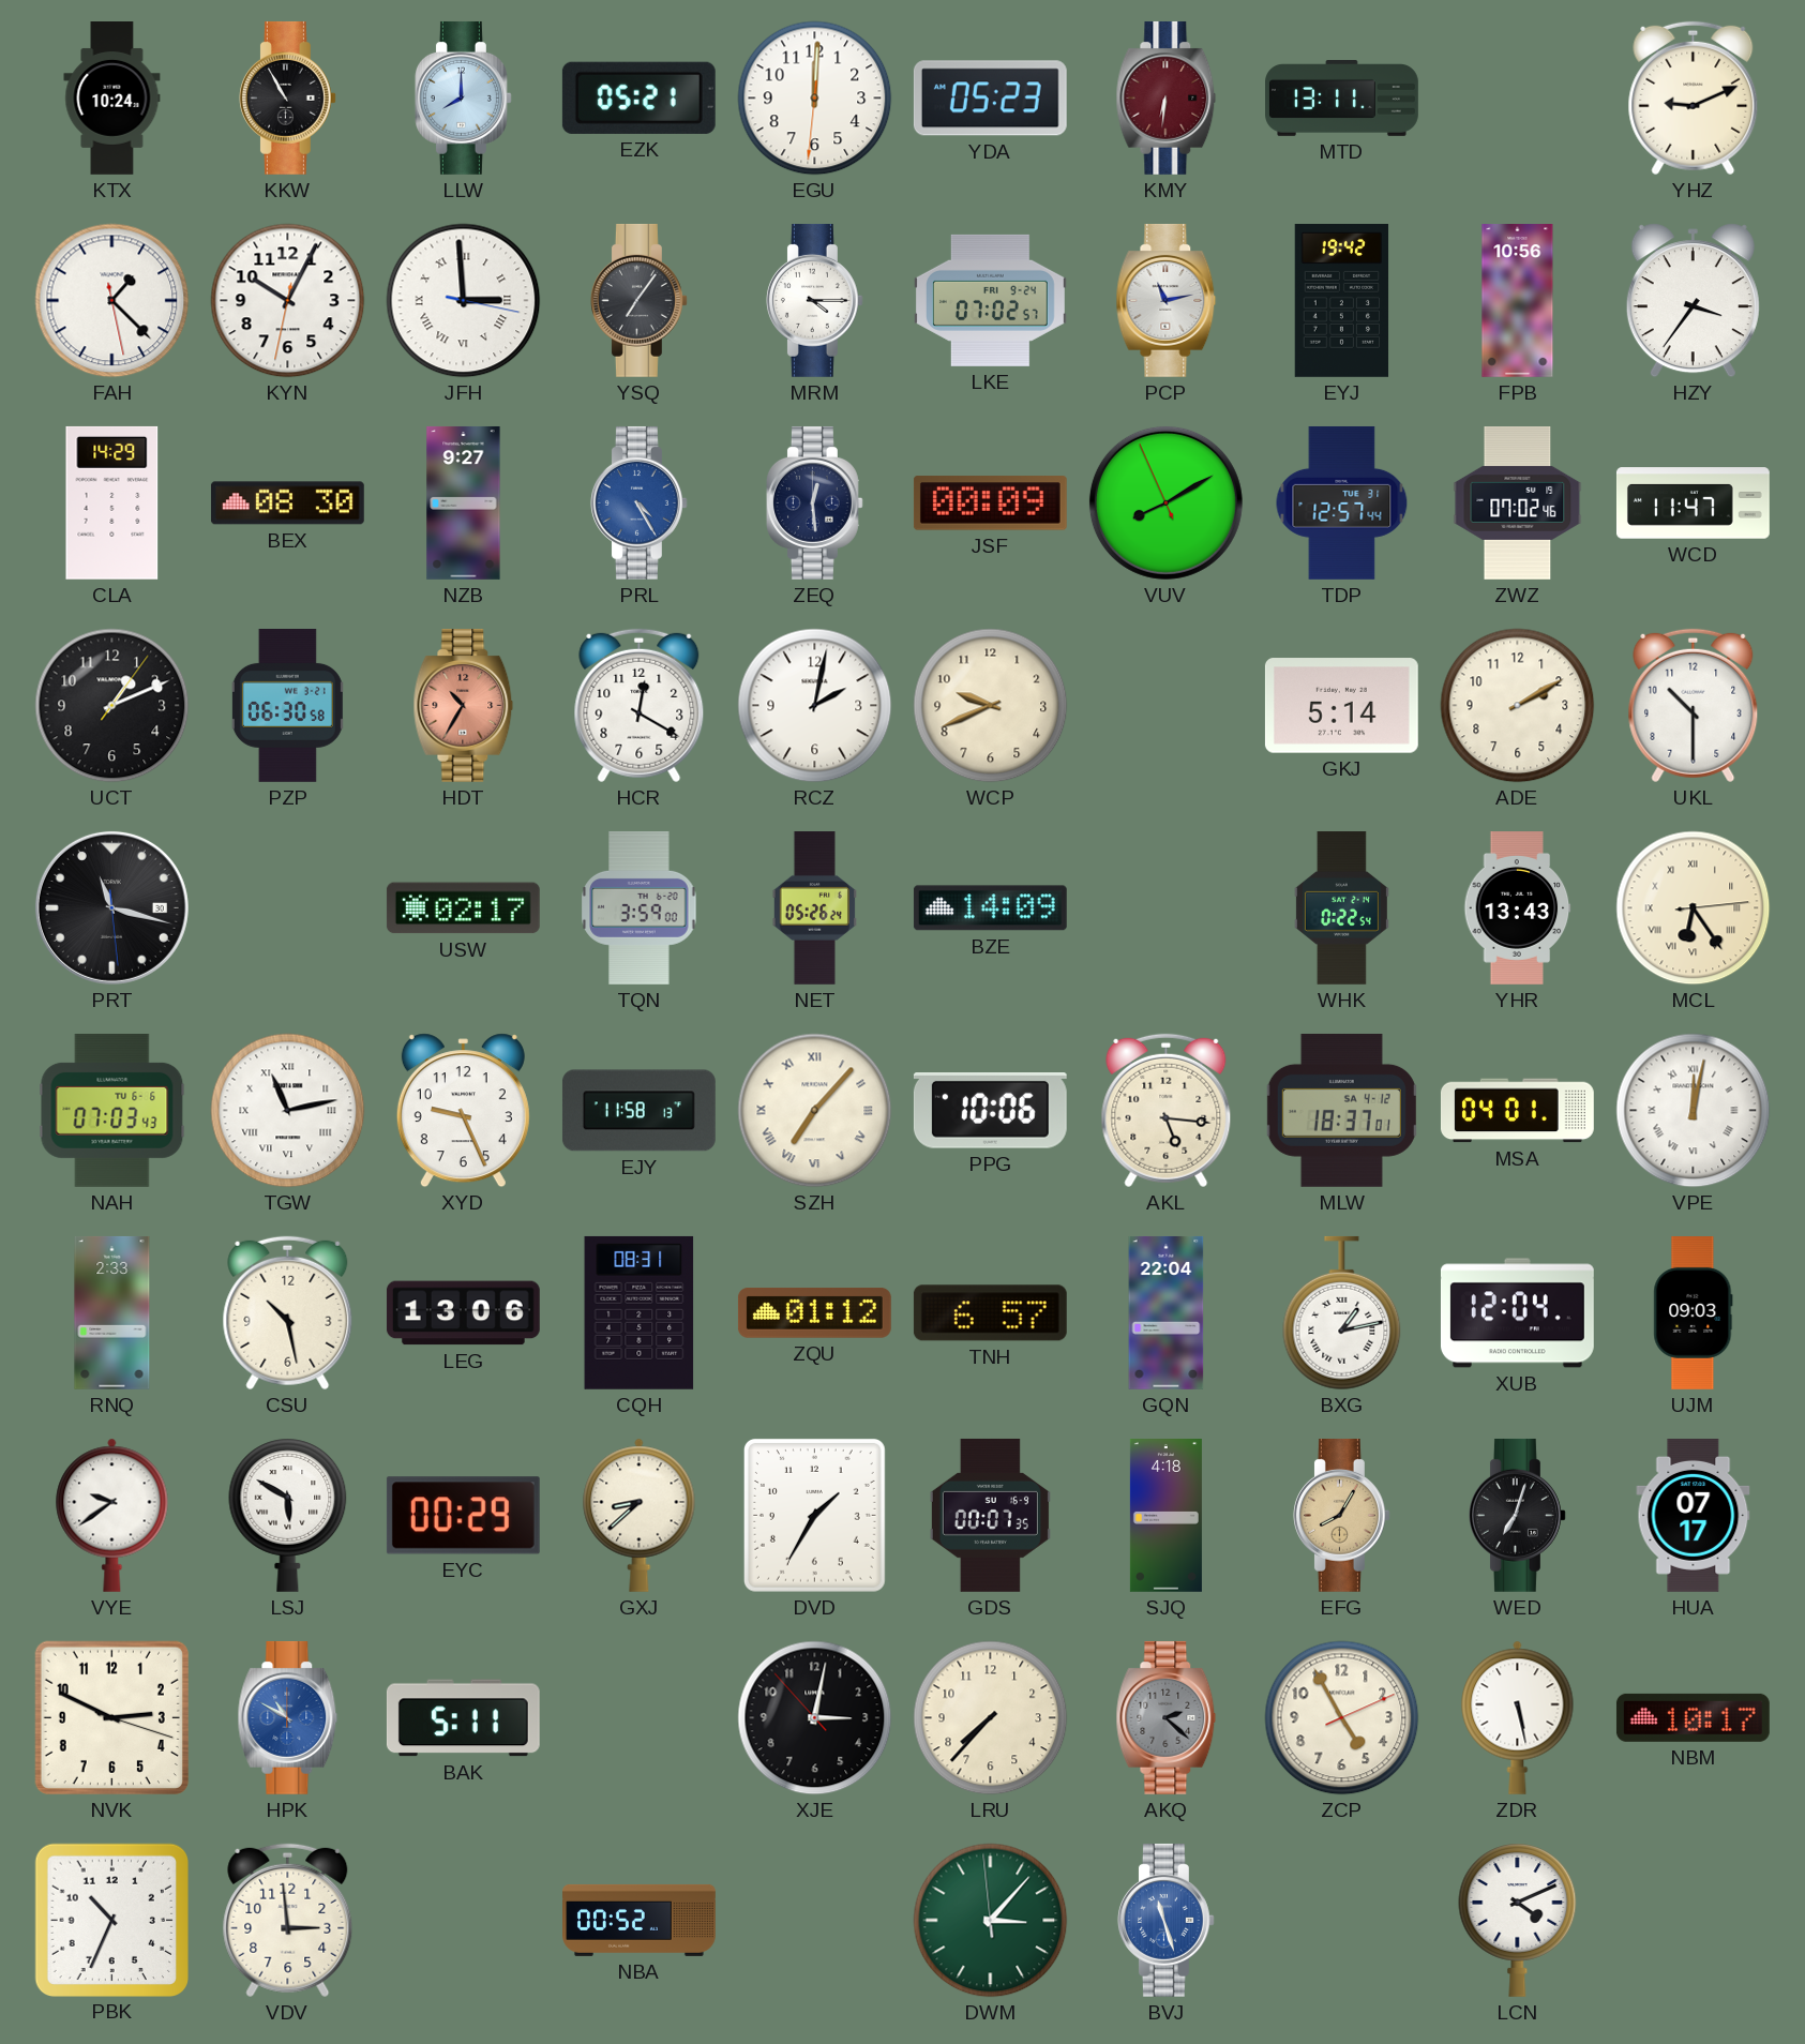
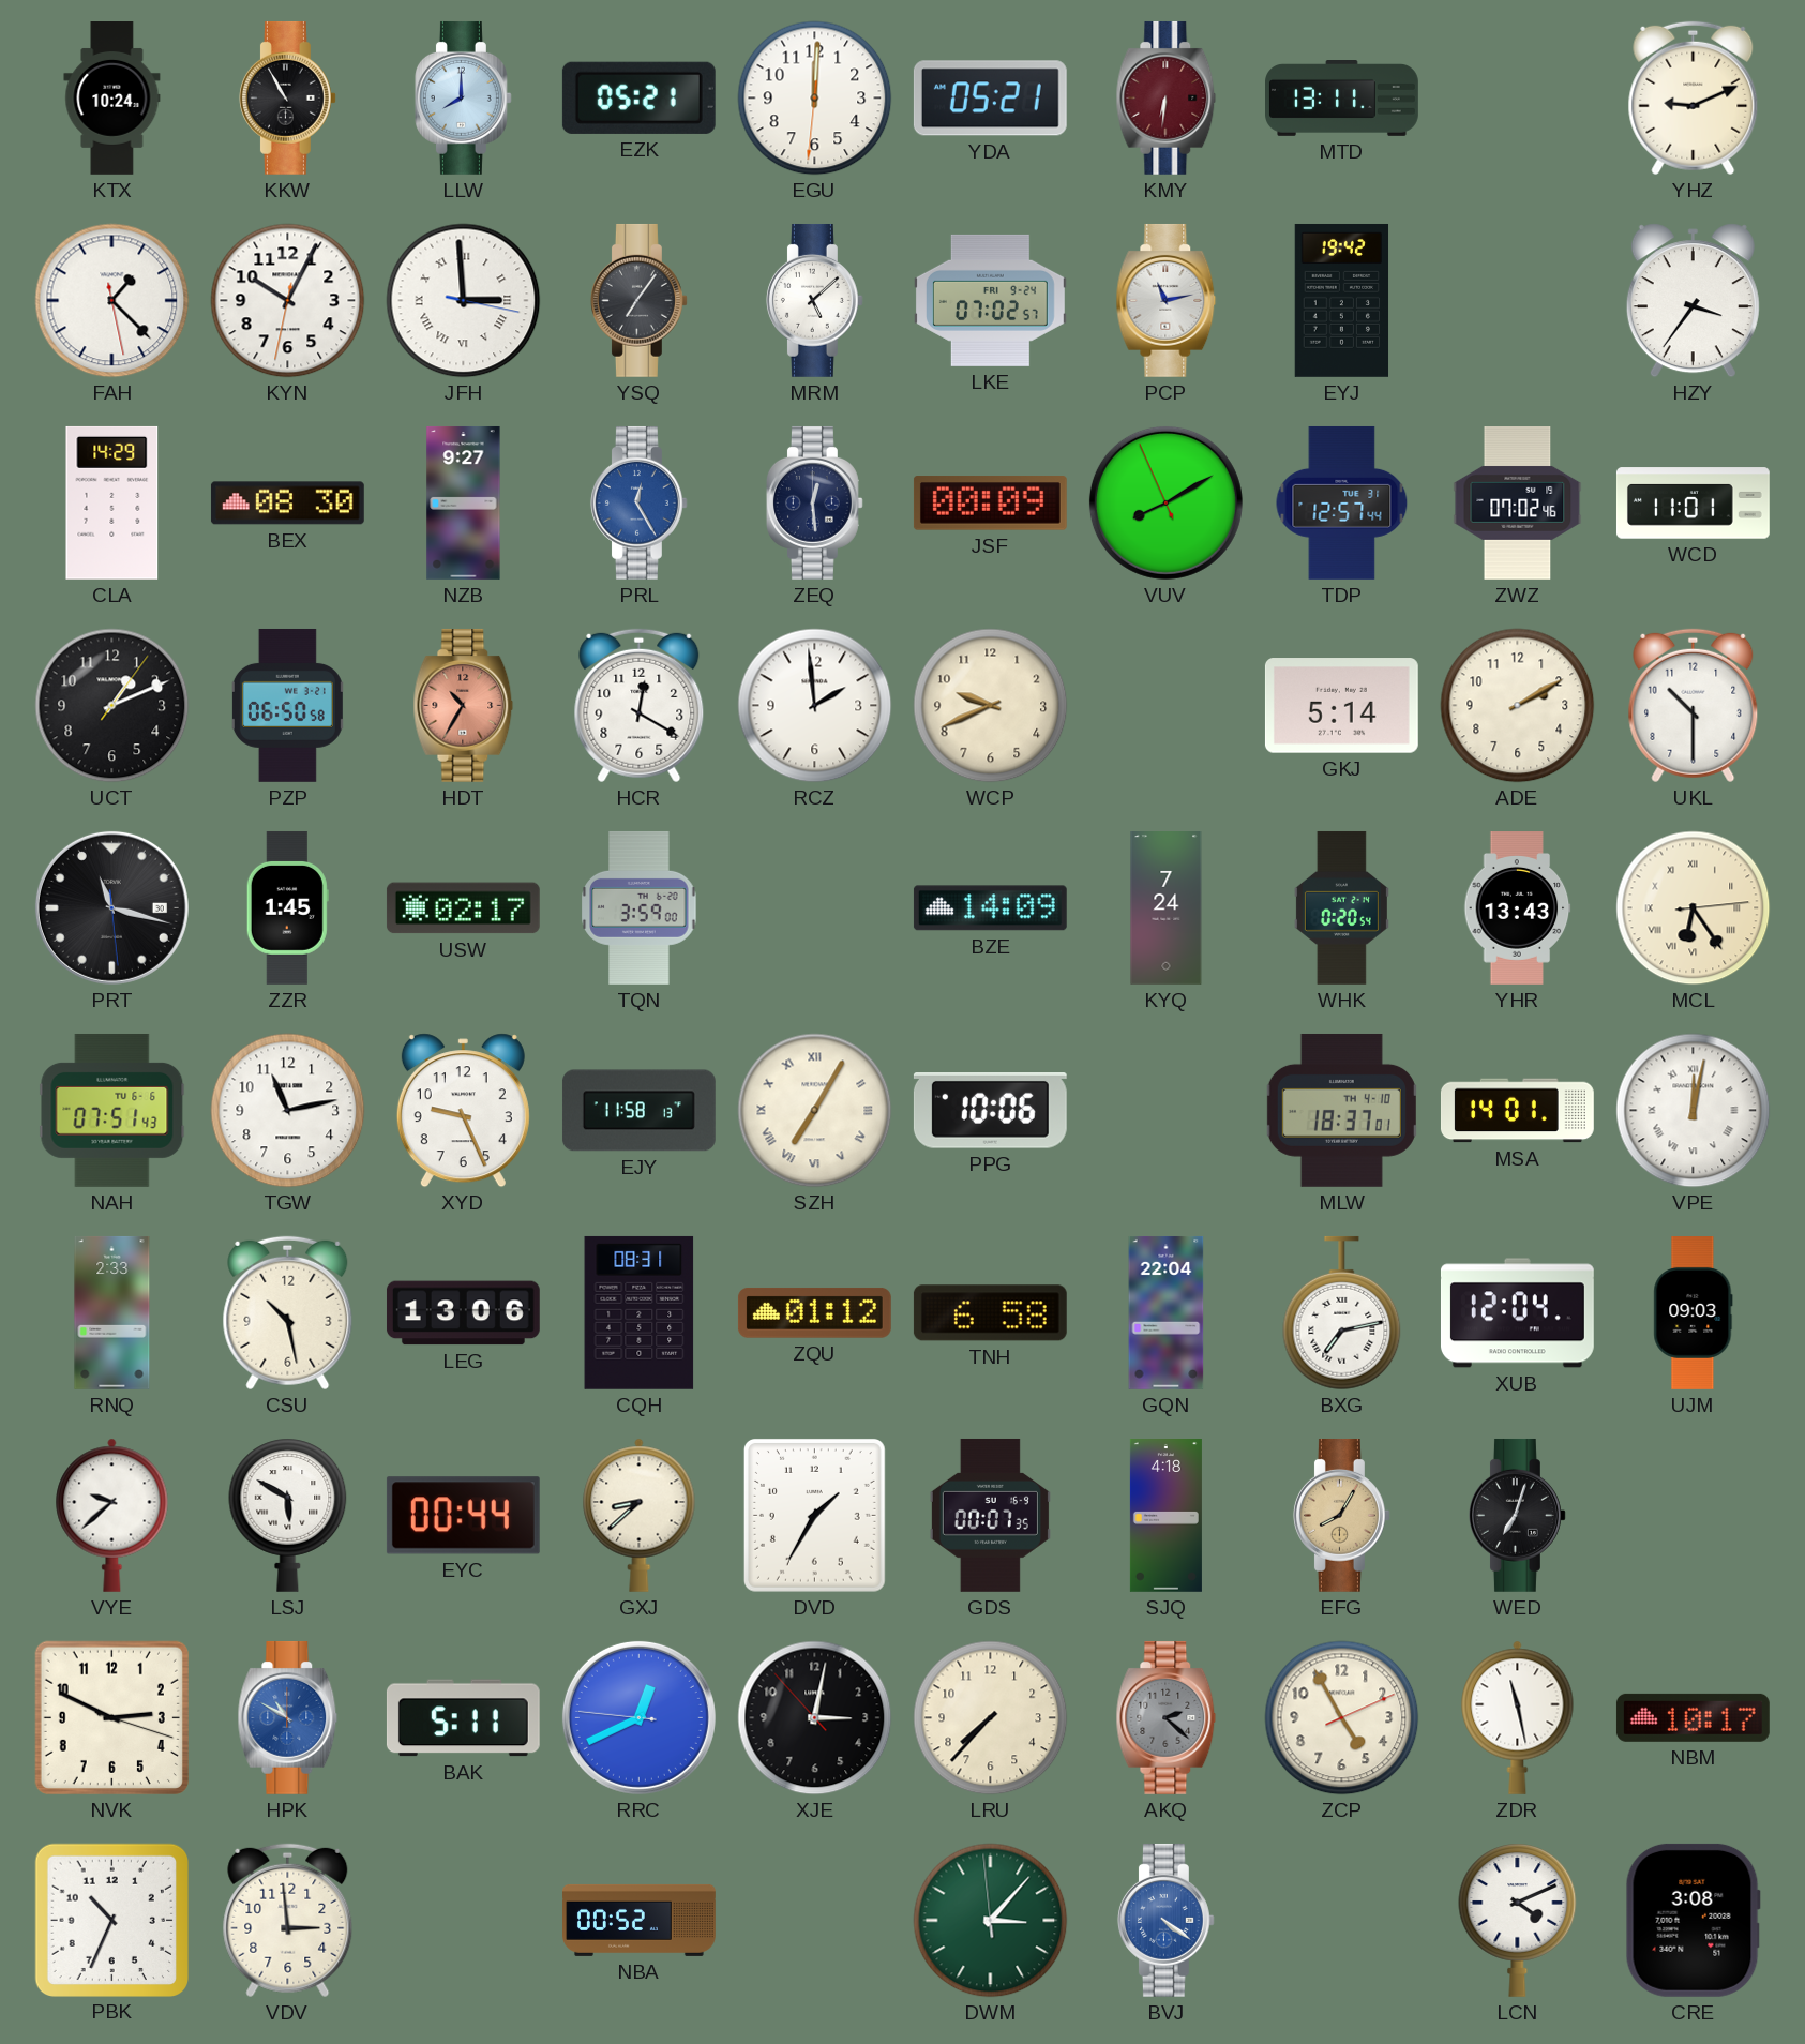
YDA: 05:23 -> 05:21 (990, 99)
MRM: 4:15 -> 5:08 (814, 300)
FPB: 10:56 -> none (1518, 301)
PRL: 4:25 -> 12:25 (638, 502)
WCD: 11:47 -> 11:01 (1693, 504)
PZP: 06:30 -> 06:50 (287, 705)
RCZ: 2:02 -> 1:59 (815, 706)
ZZR: none -> 1:45 (287, 907)
NET: 05:26 -> none (814, 907)
KYQ: none -> 7:24 (1167, 908)
WHK: 0:22 -> 0:20 (1341, 907)
NAH: 07:03 -> 07:51 (112, 1110)
TGW numerals: Roman -> Arabic (288, 1111)
SZH: 7:07 -> 7:05 (815, 1111)
AKL: 5:16 -> none (1167, 1111)
MLW date: SA 4-12 -> TH 4-10 (1341, 1110)
MSA: 04:01 -> 14:01 (1518, 1111)
TNH: 6:57 -> 6:58 (990, 1313)
BXG: 1:13 -> 7:13 (1342, 1313)
VYE: 9:39 -> 9:38 (112, 1515)
EYC: 00:29 -> 00:44 (463, 1516)
HUA: 07:17 -> none (1694, 1515)
RRC: none -> 12:40 (638, 1717)
ZDR: 5:28 -> 11:28 (1518, 1717)
BVJ: 11:27 -> 4:21 (1165, 1920)
CRE: none -> 3:08 (1693, 1920)
